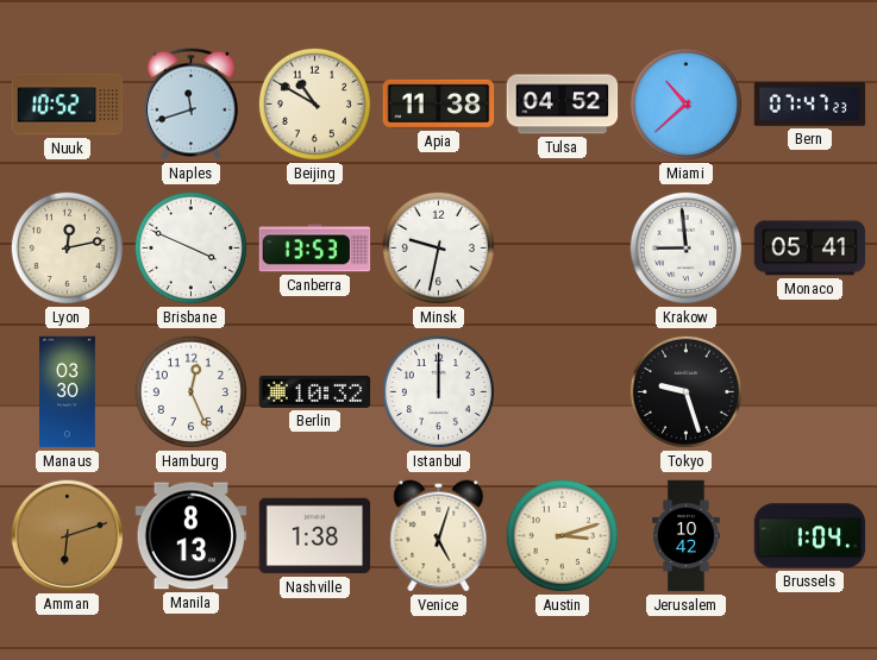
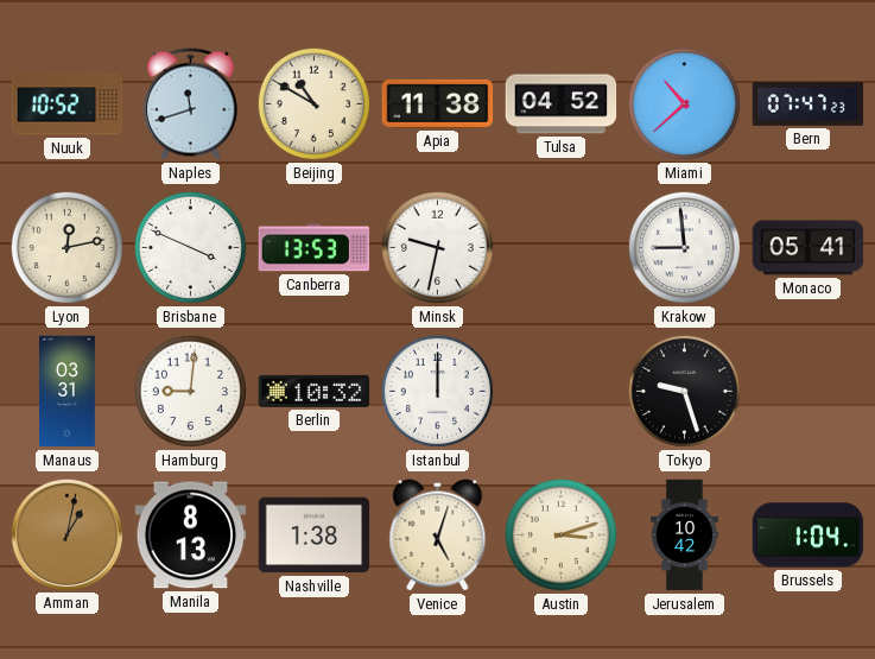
Manaus: 03:30 -> 03:31 (68, 392)
Hamburg: 12:26 -> 9:01 (190, 391)
Amman: 6:12 -> 1:02 (66, 534)
